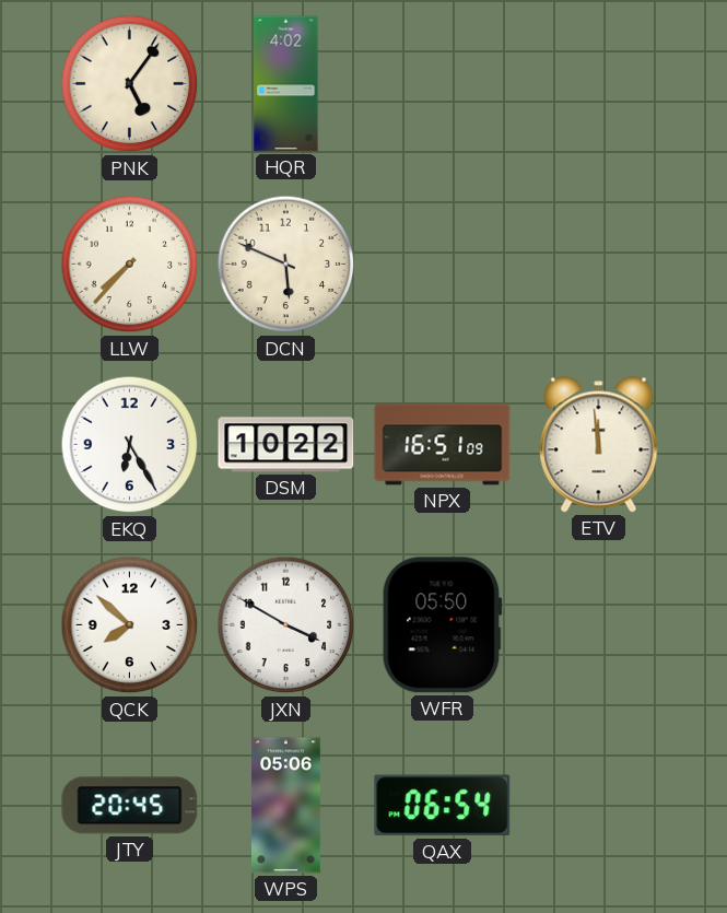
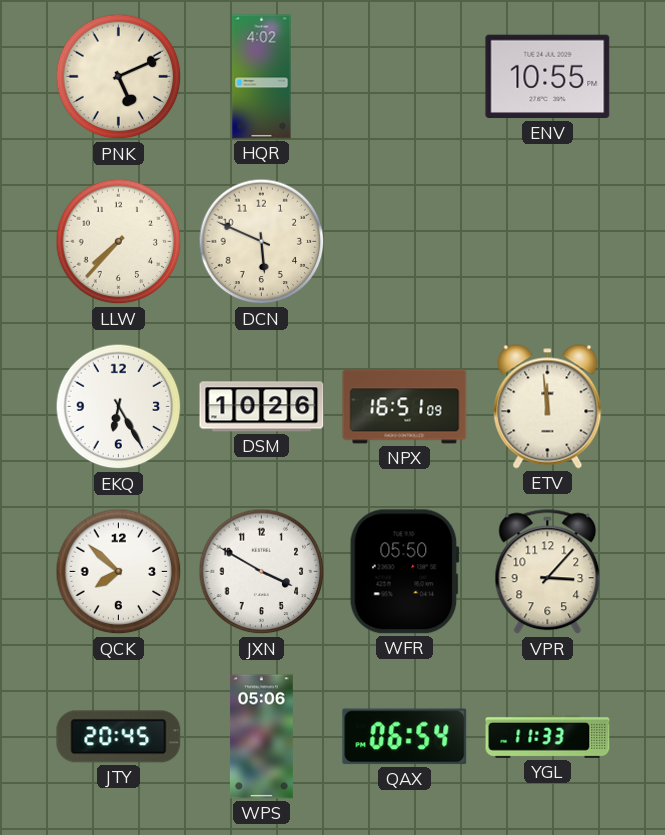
PNK: 5:06 -> 5:11 (119, 77)
ENV: none -> 10:55 (548, 77)
DSM: 10:22 -> 10:26 (262, 407)
VPR: none -> 3:07 (548, 572)
YGL: none -> 11:33 (548, 736)
